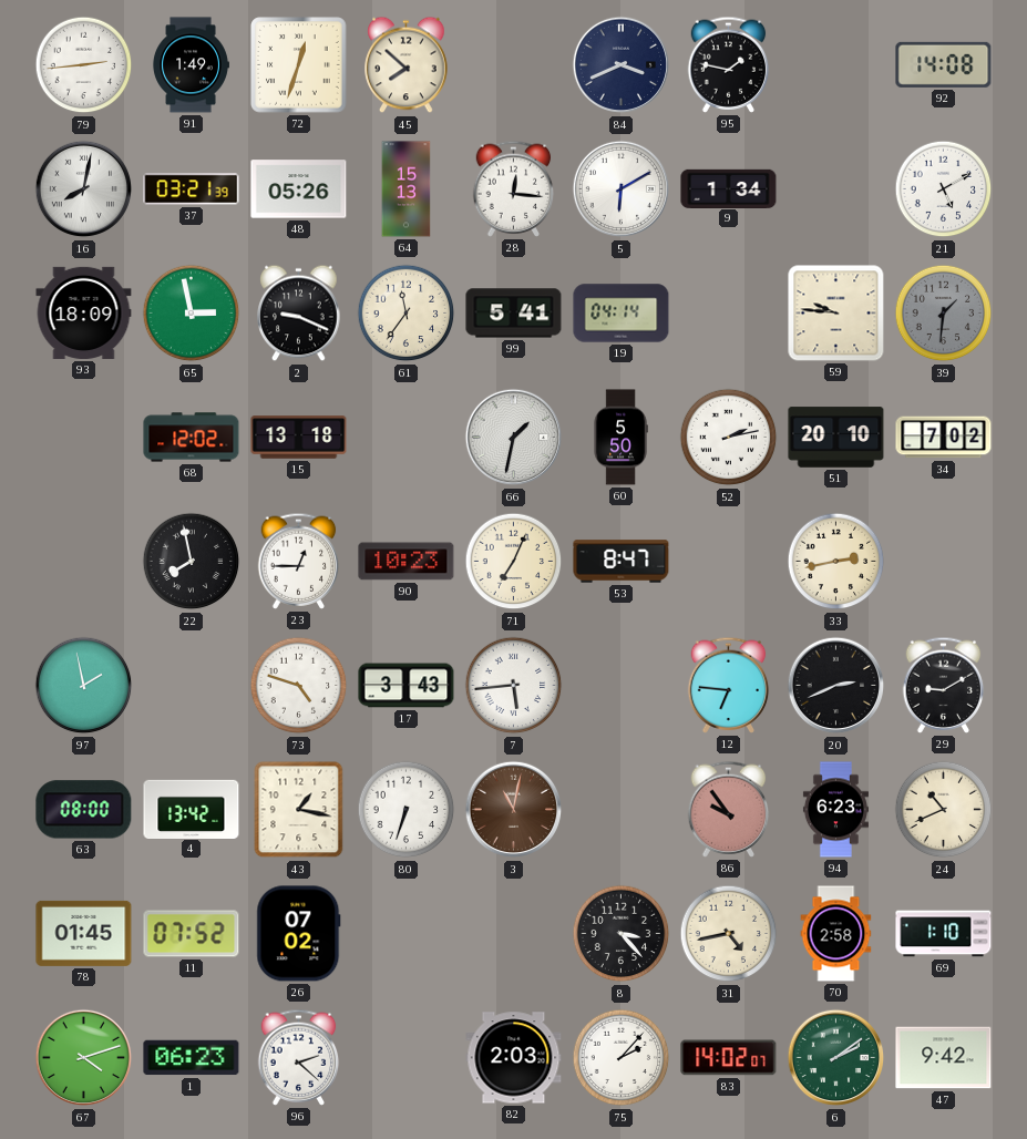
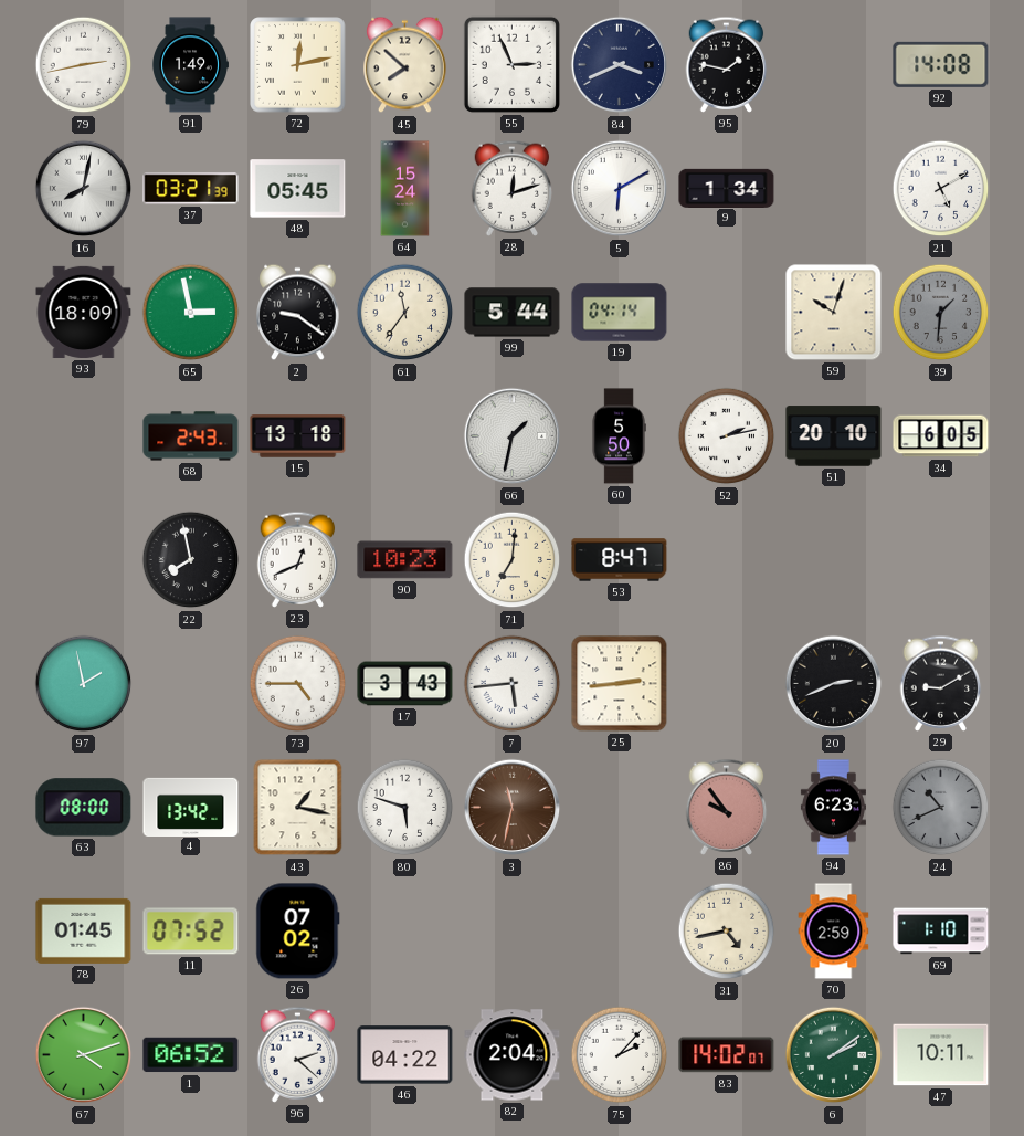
79: 2:44 -> 2:43 (84, 65)
72: 12:33 -> 12:13 (298, 65)
55: none -> 2:56 (511, 64)
48: 05:26 -> 05:45 (298, 189)
64: 15:13 -> 15:24 (405, 189)
28: 12:16 -> 12:12 (513, 188)
2: 9:19 -> 9:21 (298, 313)
99: 5:41 -> 5:44 (513, 313)
59: 9:46 -> 10:03 (834, 313)
68: 12:02 -> 2:43 (191, 436)
34: 7:02 -> 6:05 (941, 436)
23: 12:45 -> 12:41 (298, 559)
71: 7:04 -> 7:01 (513, 560)
33: 2:43 -> none (836, 562)
73: 4:48 -> 4:45 (298, 684)
25: none -> 2:44 (620, 684)
12: 6:46 -> none (729, 685)
80: 6:33 -> 5:48 (405, 808)
3: 11:02 -> 11:32 (513, 808)
24 dial: cream -> grey (941, 808)
8: 3:23 -> none (622, 934)
70: 2:58 -> 2:59 (834, 932)
1: 06:23 -> 06:52 (191, 1055)
46: none -> 04:22 (405, 1055)
82: 2:03 -> 2:04 (513, 1055)
47: 9:42 -> 10:11 (941, 1055)
